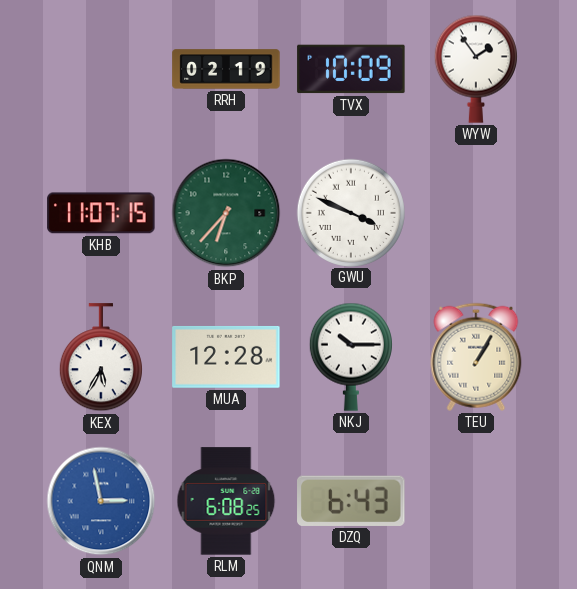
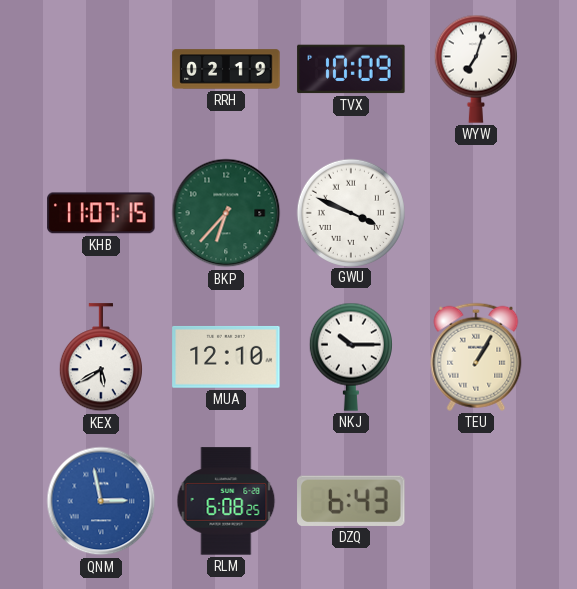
WYW: 1:54 -> 7:03 (476, 69)
KEX: 5:35 -> 5:40 (101, 358)
MUA: 12:28 -> 12:10 (226, 357)
